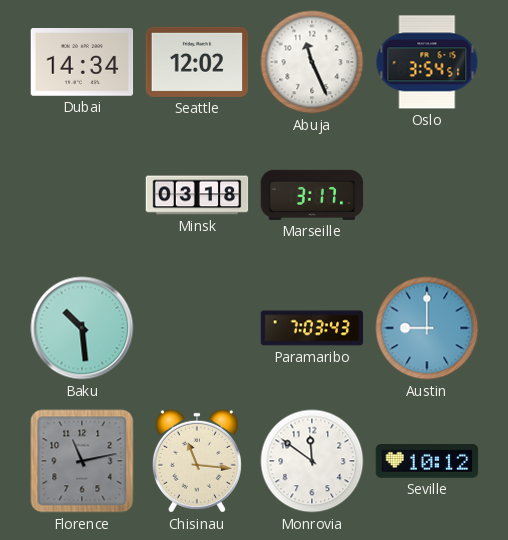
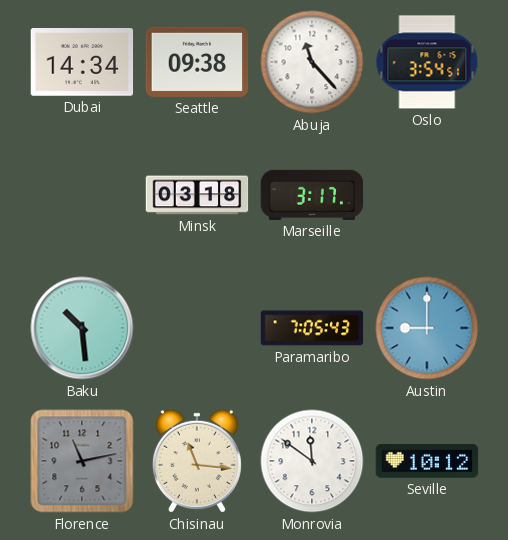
Seattle: 12:02 -> 09:38 (197, 62)
Abuja: 11:26 -> 11:23 (312, 62)
Paramaribo: 7:03 -> 7:05 (312, 328)
